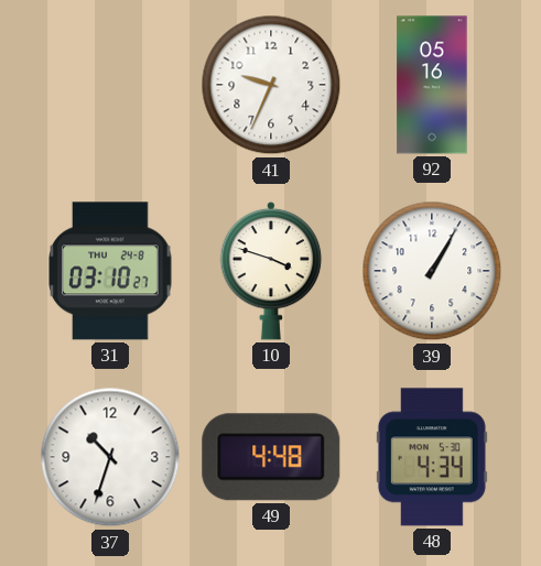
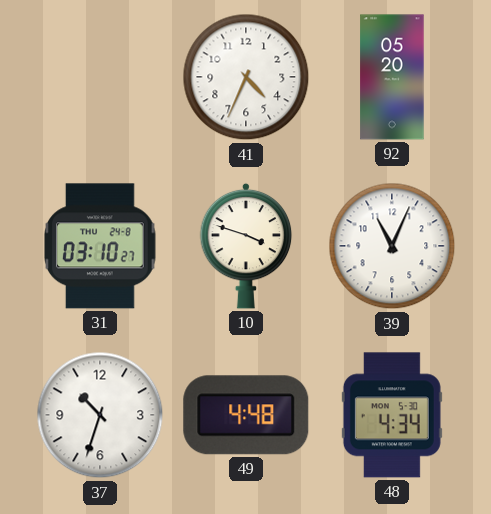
41: 9:34 -> 4:34 (246, 77)
92: 05:16 -> 05:20 (392, 77)
39: 1:05 -> 11:04 (392, 246)
